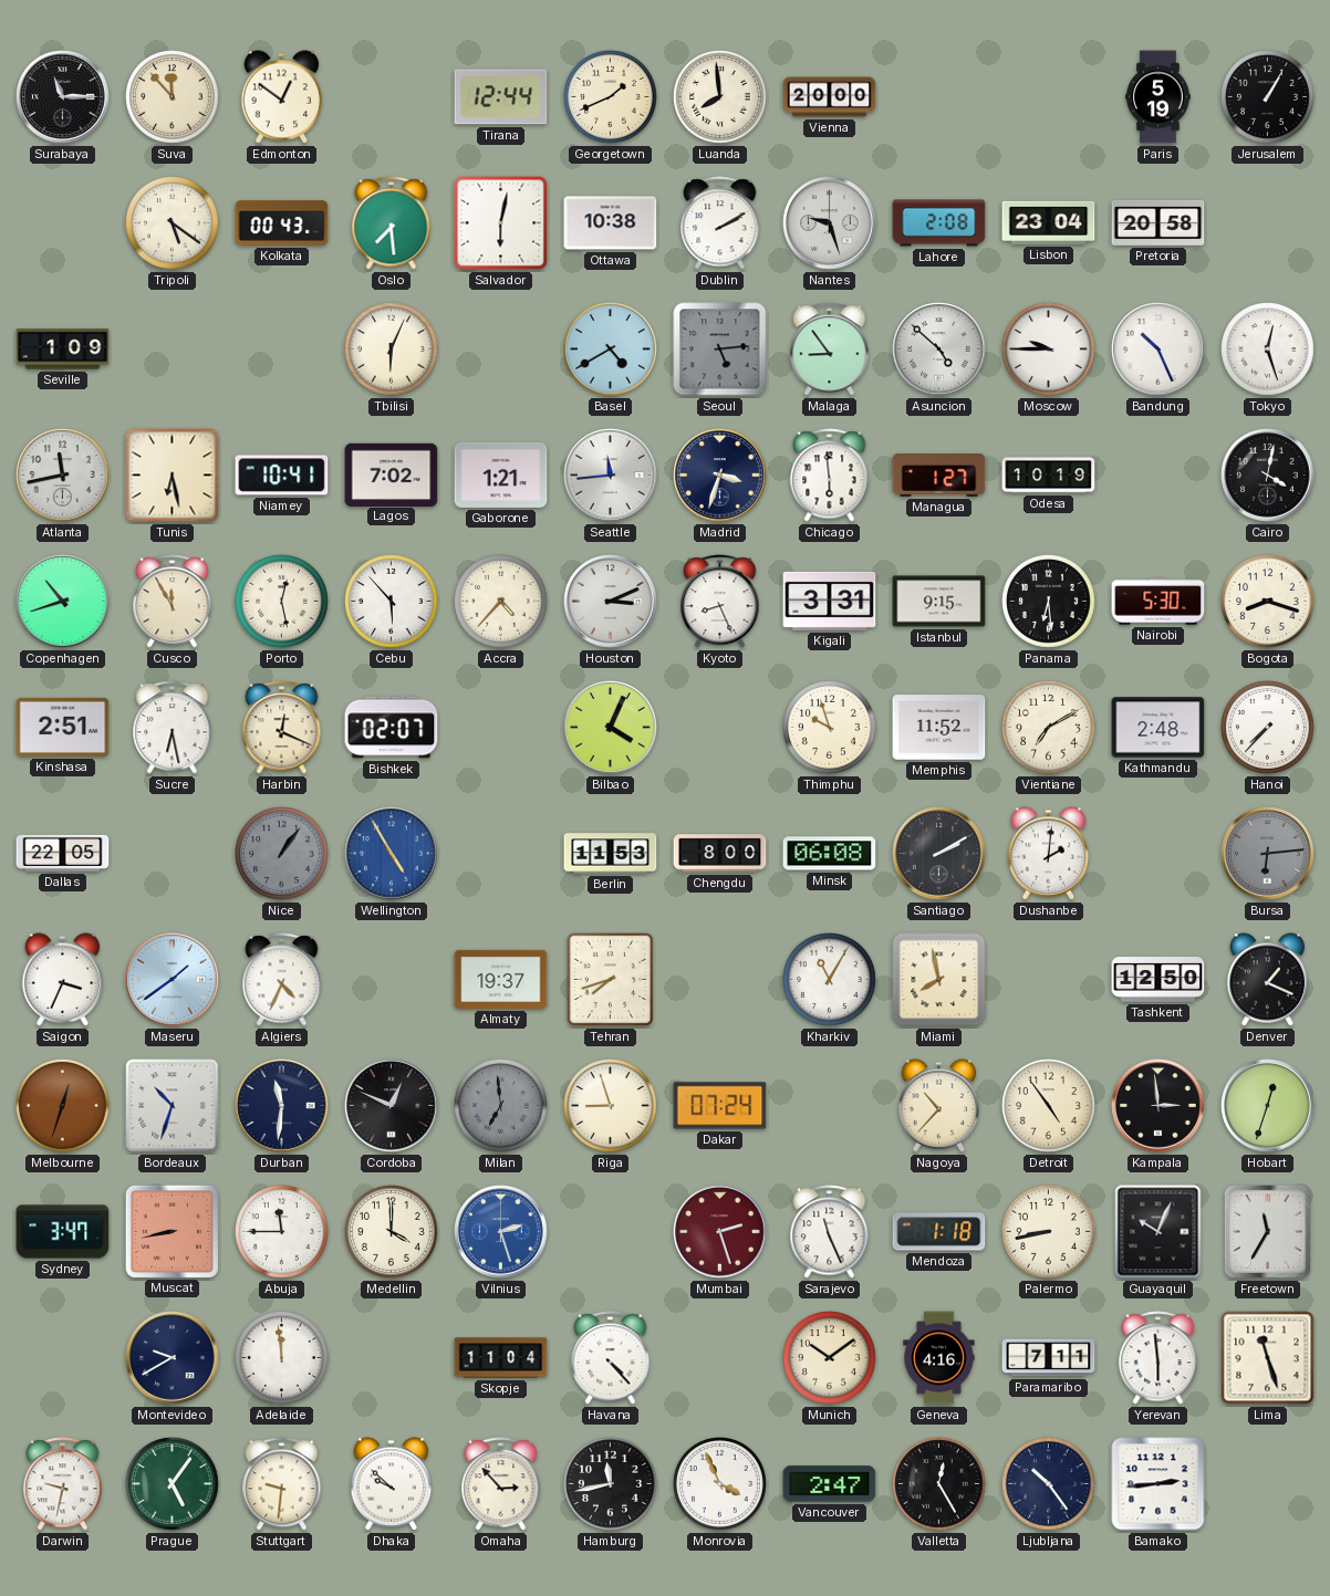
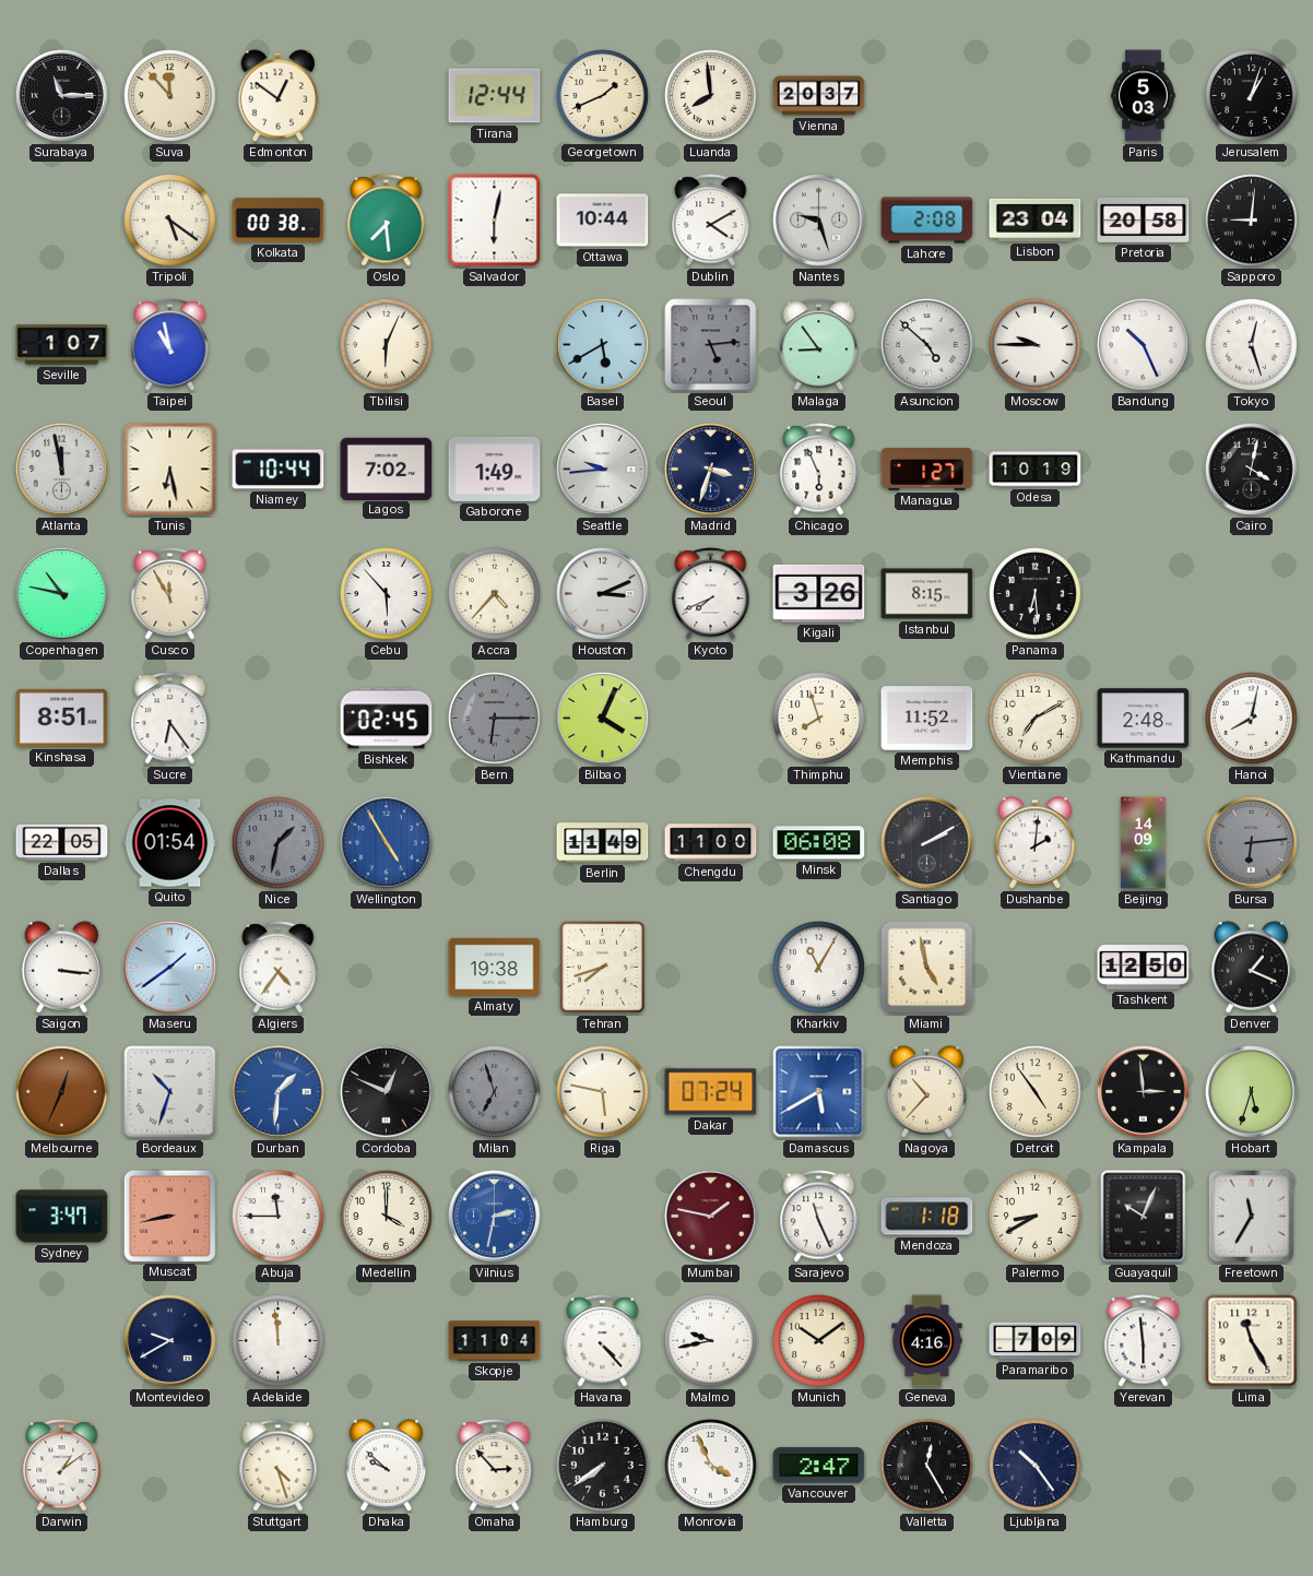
Vienna: 20:00 -> 20:37 (819, 96)
Paris: 5:19 -> 5:03 (1144, 96)
Jerusalem: 1:05 -> 1:03 (1252, 96)
Kolkata: 00:43 -> 00:38 (279, 221)
Ottawa: 10:38 -> 10:44 (603, 221)
Dublin: 2:10 -> 4:10 (711, 221)
Sapporo: none -> 9:01 (1252, 221)
Seville: 1:09 -> 1:07 (62, 345)
Taipei: none -> 10:58 (170, 345)
Basel: 4:40 -> 5:40 (603, 345)
Atlanta: 11:43 -> 11:58 (62, 470)
Niamey: 10:41 -> 10:44 (279, 470)
Gaborone: 1:21 -> 1:49 (495, 469)
Seattle: 11:44 -> 9:44 (603, 470)
Chicago: 5:59 -> 5:56 (819, 470)
Copenhagen: 10:42 -> 10:47 (62, 594)
Porto: 12:28 -> none (282, 602)
Kyoto: 8:26 -> 7:41 (711, 594)
Kigali: 3:31 -> 3:26 (819, 593)
Istanbul: 9:15 -> 8:15 (927, 594)
Nairobi: 5:30 -> none (1158, 602)
Bogota: 8:18 -> none (1268, 602)
Kinshasa: 2:51 -> 8:51 (62, 718)
Sucre: 6:28 -> 6:24 (170, 719)
Harbin: 12:19 -> none (282, 728)
Bishkek: 02:07 -> 02:45 (387, 719)
Bern: none -> 6:15 (495, 719)
Thimphu: 9:57 -> 7:57 (819, 719)
Hanoi: 7:37 -> 8:02 (1252, 719)
Quito: none -> 01:54 (170, 843)
Nice: 1:06 -> 1:32 (279, 843)
Berlin: 11:53 -> 11:49 (603, 843)
Chengdu: 8:00 -> 11:00 (711, 843)
Beijing: none -> 14:09 (1144, 843)
Saigon: 3:34 -> 3:16 (62, 968)
Algiers: 4:34 -> 4:36 (279, 968)
Almaty: 19:37 -> 19:38 (495, 967)
Miami: 7:58 -> 4:58 (927, 968)
Melbourne: 12:33 -> 12:34 (62, 1092)
Durban: 11:31 -> 1:31 (279, 1092)
Durban dial: navy -> blue (279, 1092)
Milan: 6:59 -> 6:57 (495, 1092)
Riga: 8:57 -> 5:47 (603, 1092)
Damascus: none -> 5:40 (819, 1092)
Hobart: 12:33 -> 5:33 (1252, 1092)
Vilnius: 2:27 -> 2:32 (495, 1217)
Mumbai: 2:27 -> 1:47 (711, 1217)
Palermo: 8:43 -> 8:40 (1036, 1217)
Malmo: none -> 9:43 (711, 1341)
Paramaribo: 7:11 -> 7:09 (1036, 1341)
Lima: 11:27 -> 11:25 (1252, 1341)
Darwin: 9:32 -> 1:09 (62, 1466)
Prague: 5:06 -> none (173, 1484)
Stuttgart: 9:31 -> 4:27 (279, 1466)
Hamburg: 11:43 -> 7:39 (603, 1466)
Bamako: 2:44 -> none (1158, 1484)
